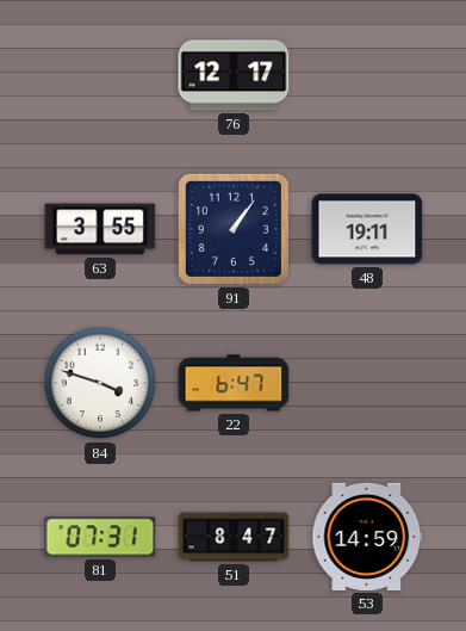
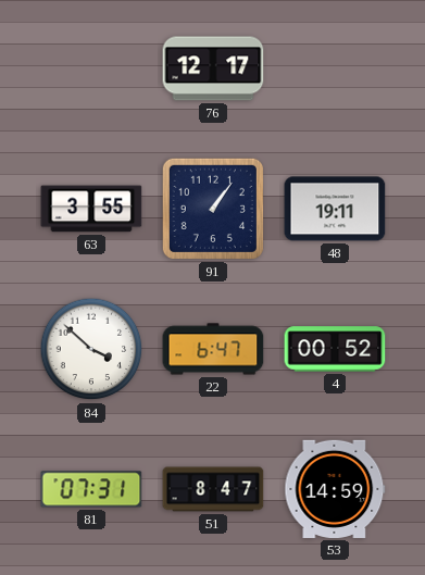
84: 3:48 -> 3:52 (91, 349)
4: none -> 00:52 (335, 349)
